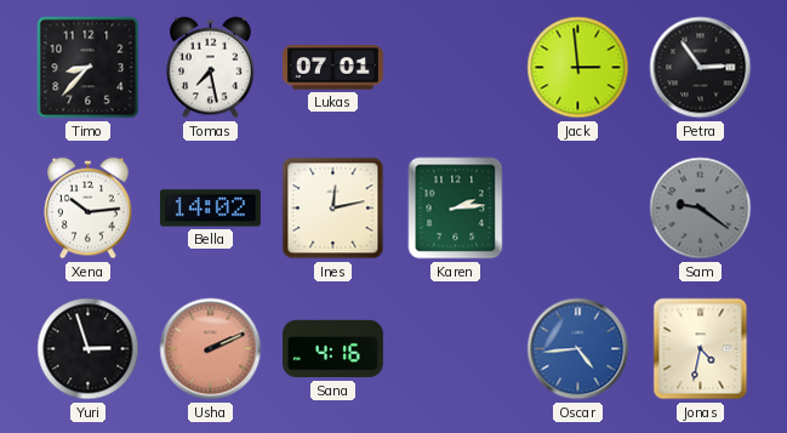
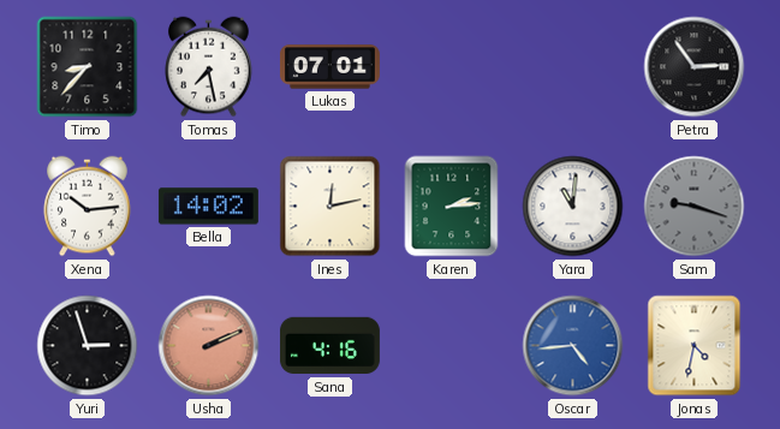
Jack: 2:59 -> none (578, 68)
Yara: none -> 11:01 (573, 207)
Sam: 9:21 -> 9:18 (695, 207)
